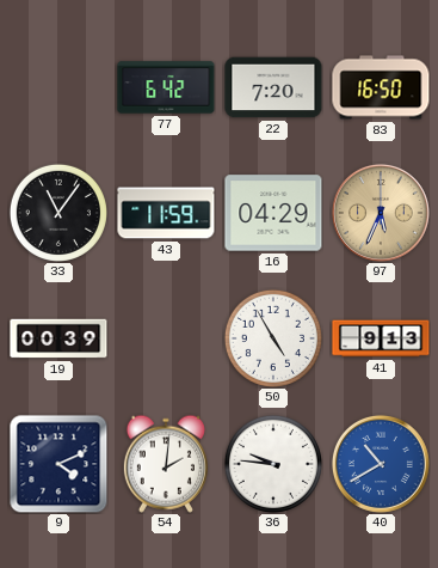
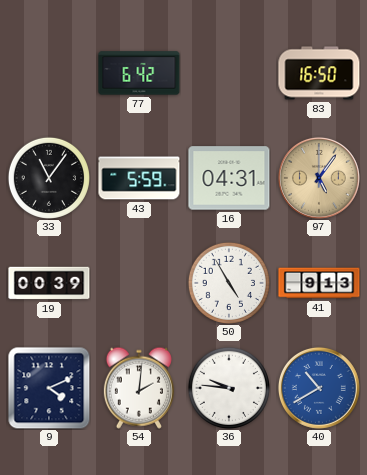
22: 7:20 -> none (273, 87)
43: 11:59 -> 5:59 (139, 178)
16: 04:29 -> 04:31 (229, 178)
97: 5:34 -> 5:06 (319, 178)
